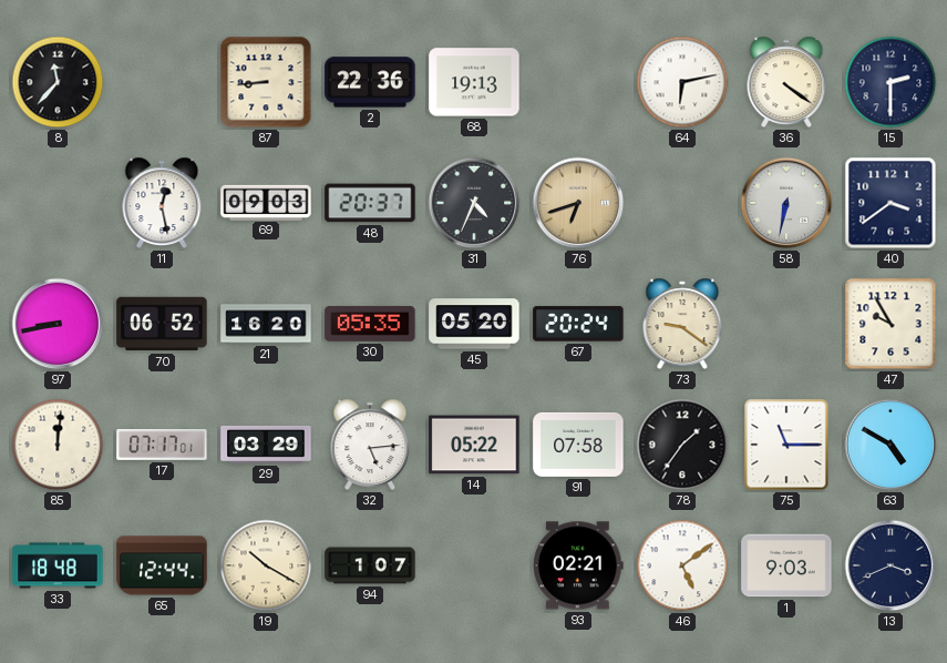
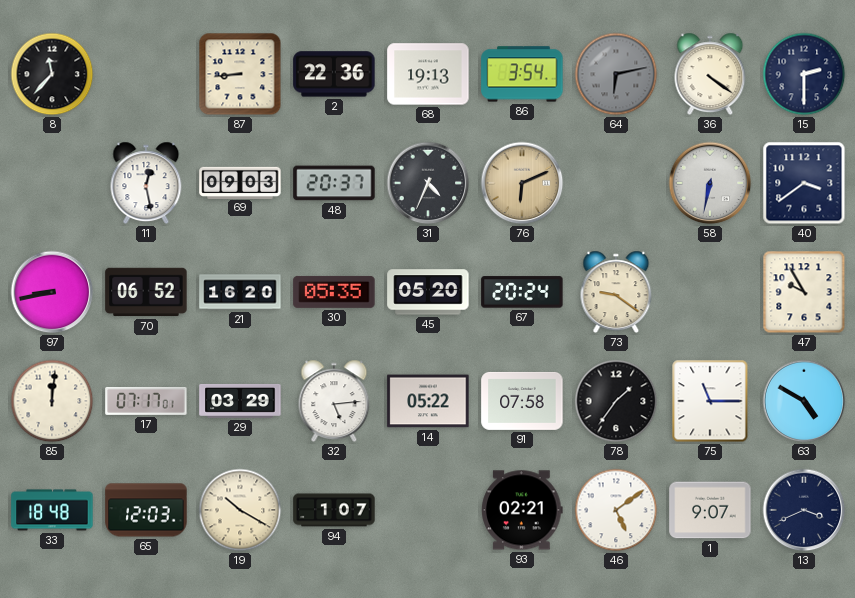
86: none -> 3:54 (522, 74)
64 dial: white -> grey (616, 74)
76: 6:42 -> 6:11 (522, 183)
65: 12:44 -> 12:03 (146, 510)
1: 9:03 -> 9:07 (710, 510)
